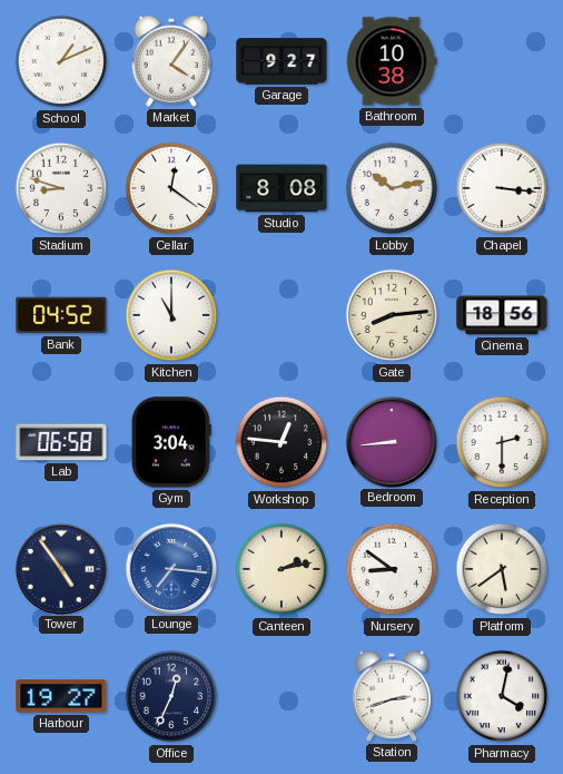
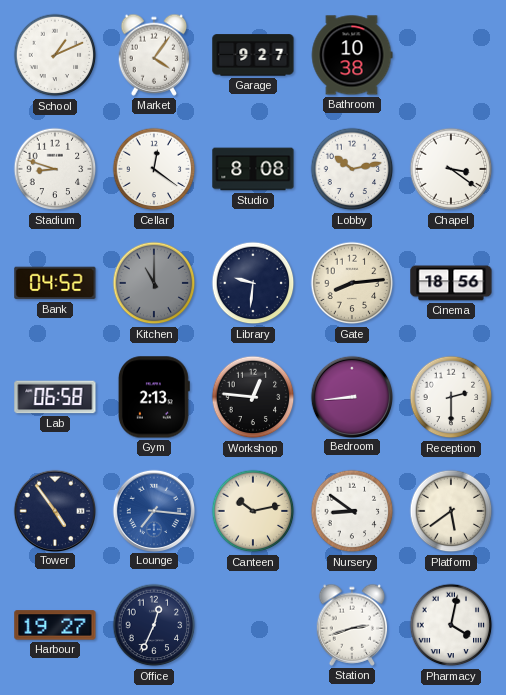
Chapel: 3:16 -> 3:21 (451, 169)
Kitchen dial: white -> grey (154, 283)
Library: none -> 9:31 (253, 283)
Gym: 3:04 -> 2:13 (154, 397)
Canteen: 2:13 -> 10:13 (253, 511)
